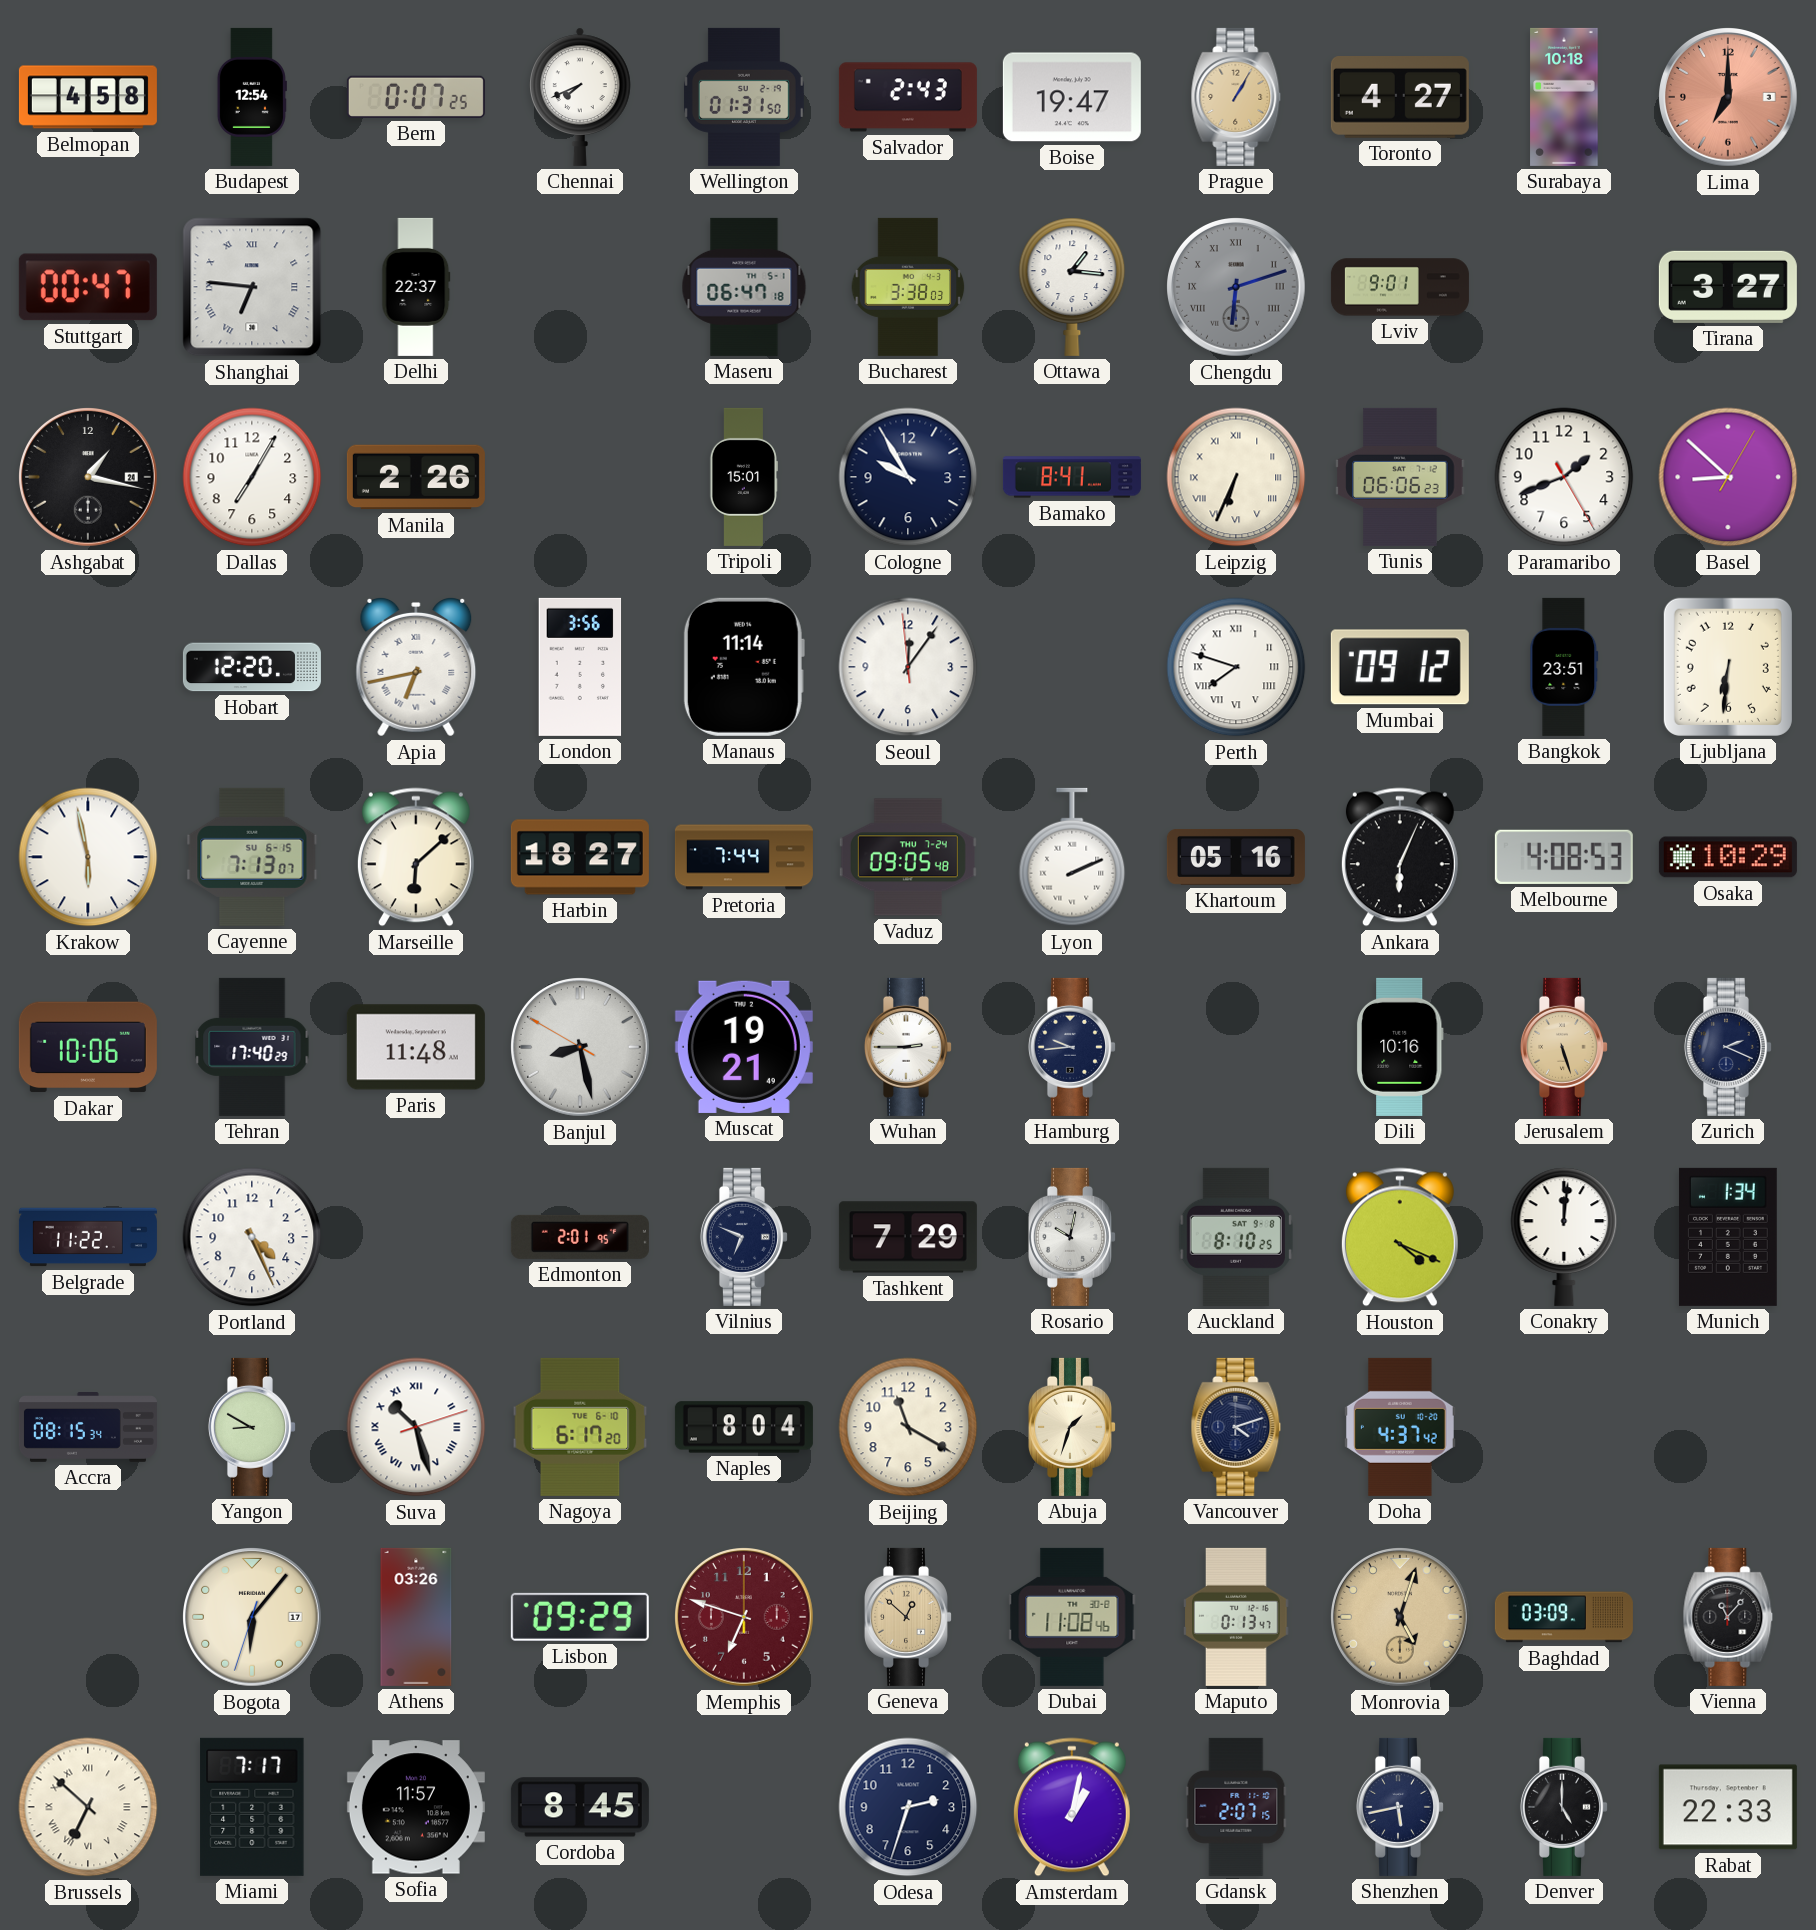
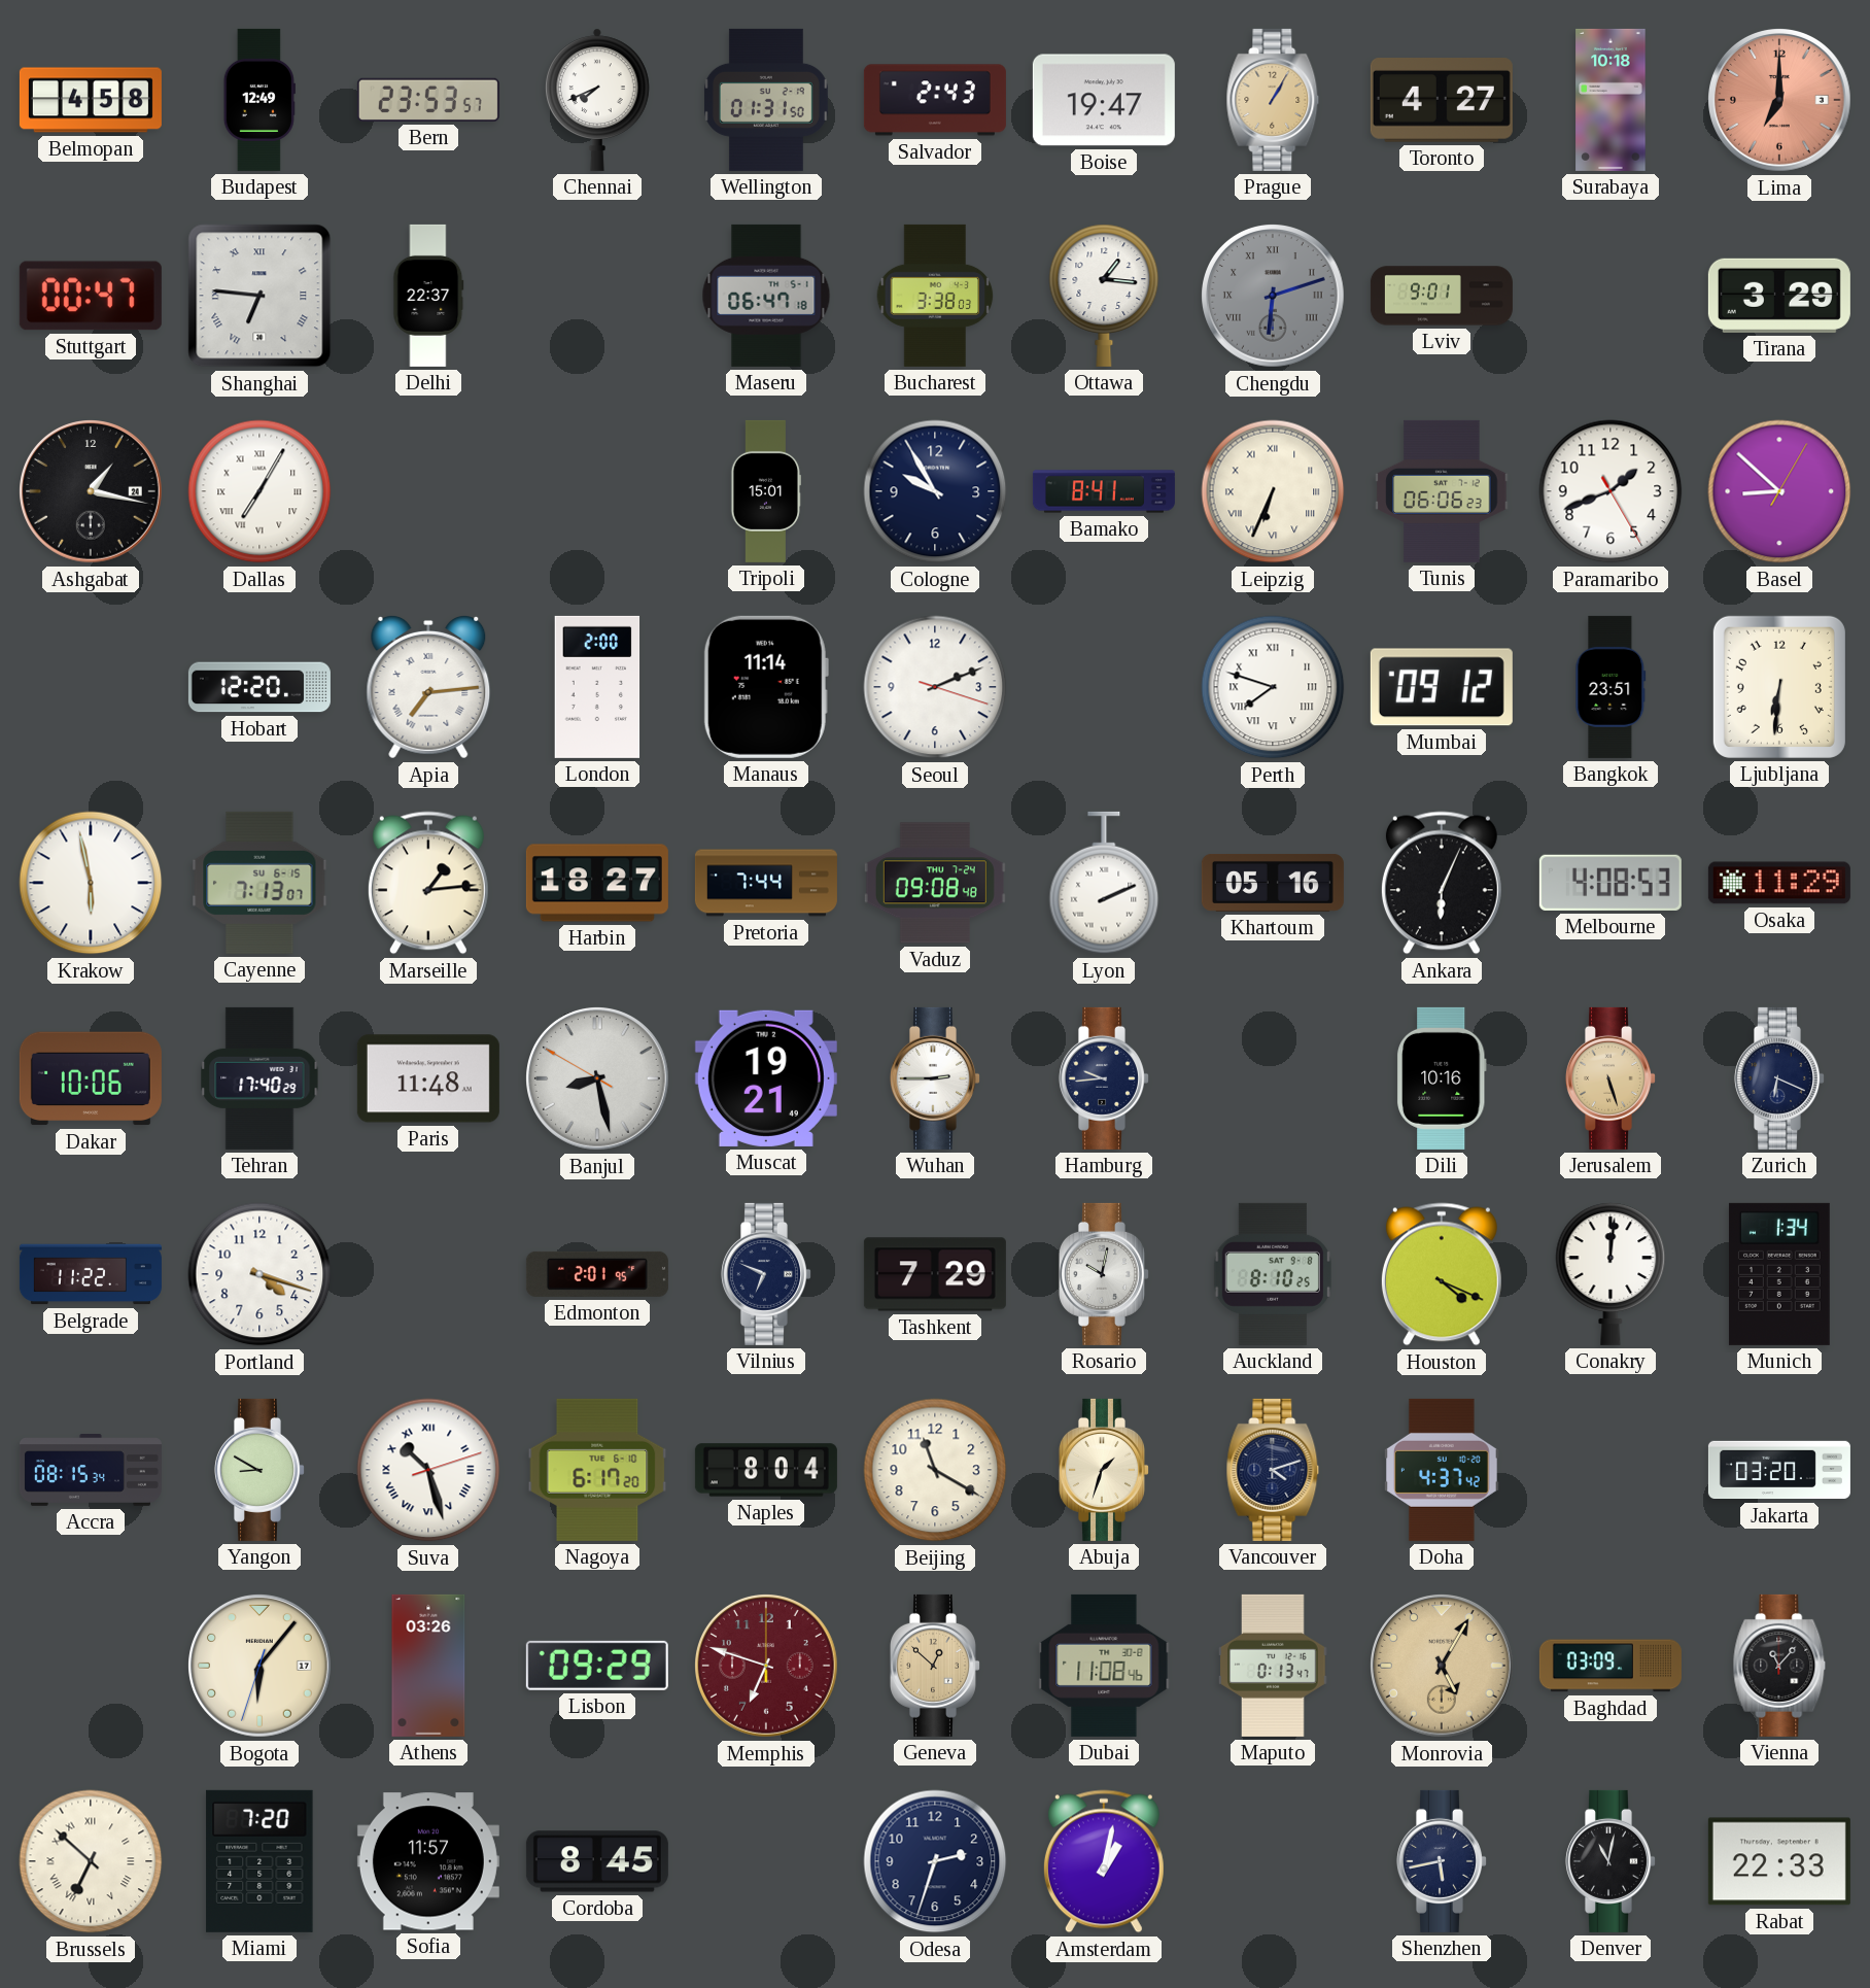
Budapest: 12:54 -> 12:49 (259, 100)
Bern: 0:07 -> 23:53 (428, 100)
Tirana: 3:27 -> 3:29 (1779, 296)
Dallas numerals: Arabic -> Roman (259, 491)
Manila: 2:26 -> none (416, 477)
Apia: 6:43 -> 7:14 (428, 687)
London: 3:56 -> 2:00 (597, 687)
Seoul: 12:05 -> 2:11 (935, 687)
Marseille: 6:08 -> 1:14 (428, 883)
Vaduz: 09:05 -> 09:08 (935, 883)
Osaka: 10:29 -> 11:29 (1779, 883)
Zurich: 2:19 -> 6:19 (1779, 1078)
Portland: 4:26 -> 4:18 (259, 1274)
Jakarta: none -> 03:20 (1779, 1470)
Monrovia: 5:03 -> 5:05 (1443, 1667)
Miami: 7:17 -> 7:20 (259, 1861)
Gdansk: 2:07 -> none (1236, 1807)
Denver: 5:00 -> 11:02 (1611, 1861)
